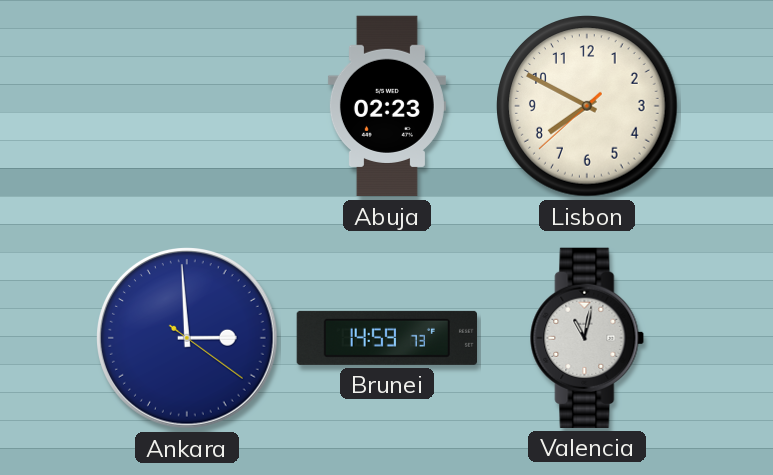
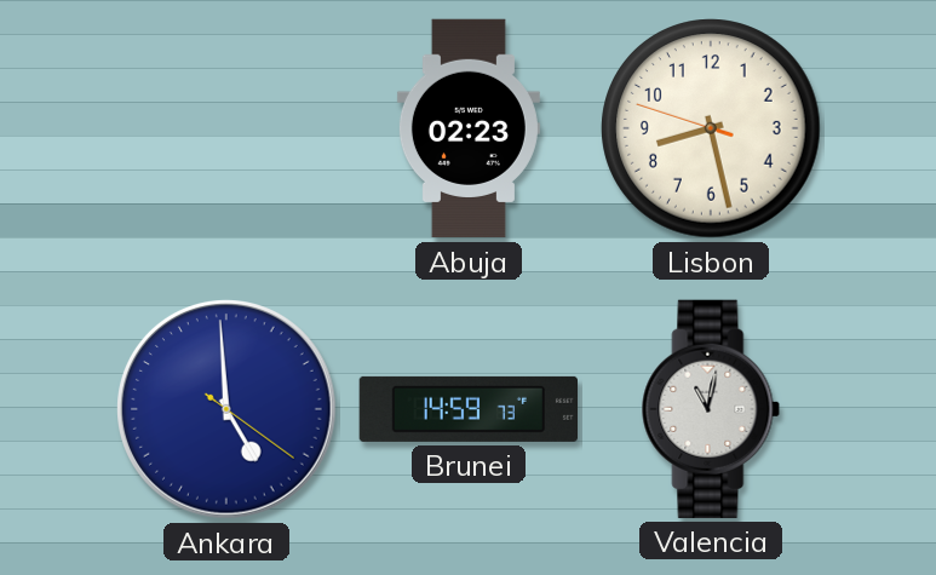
Lisbon: 7:49 -> 8:27 (711, 128)
Ankara: 2:59 -> 4:59 (228, 410)
